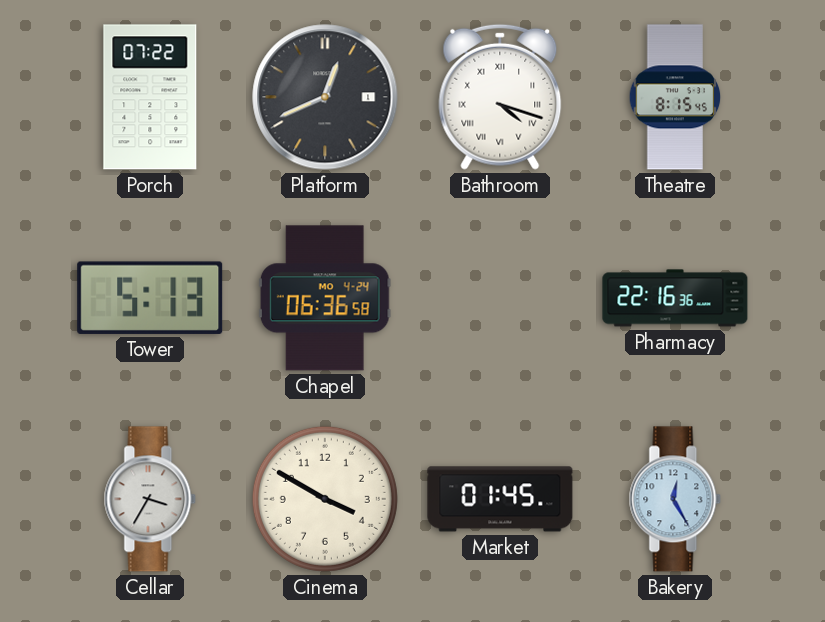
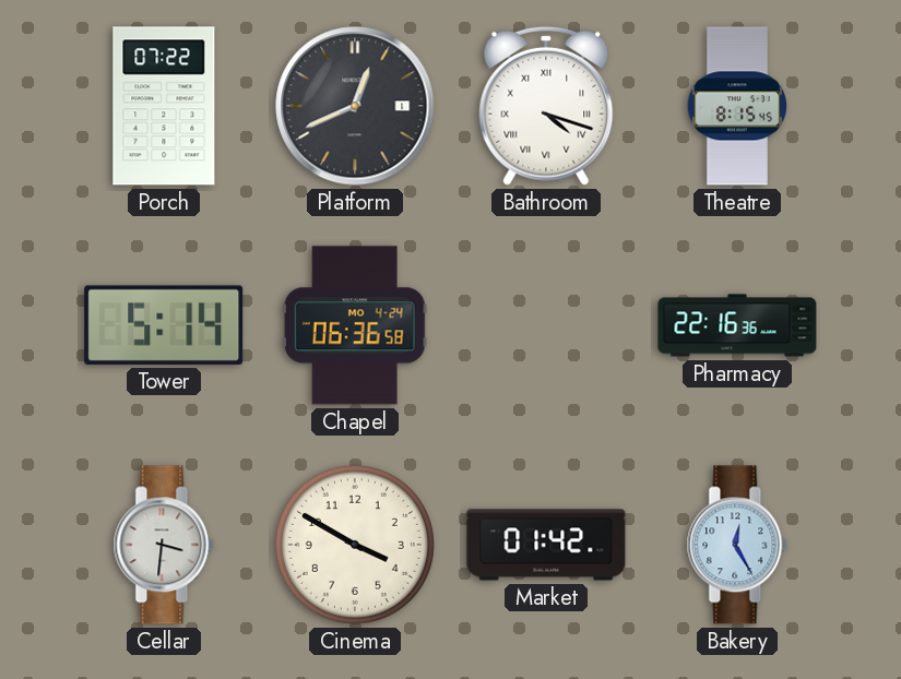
Tower: 5:13 -> 5:14 (164, 325)
Cellar: 3:35 -> 3:31 (164, 545)
Market: 01:45 -> 01:42 (546, 545)
